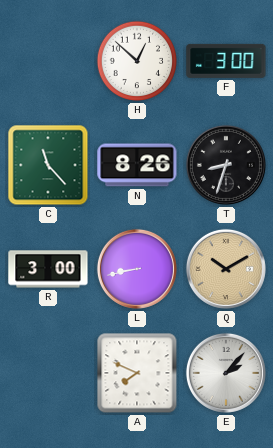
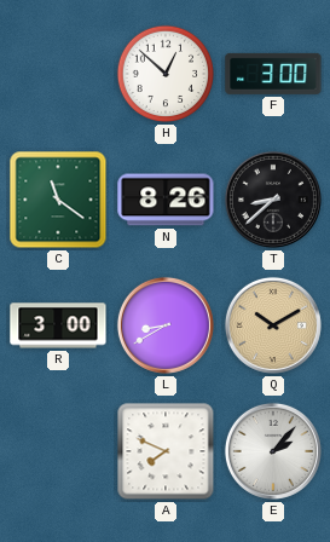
C: 11:23 -> 11:21 (58, 200)
T: 8:33 -> 8:38 (273, 200)
L: 8:43 -> 8:40 (166, 325)
